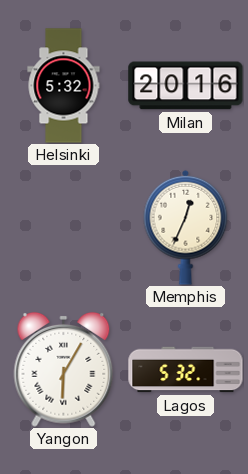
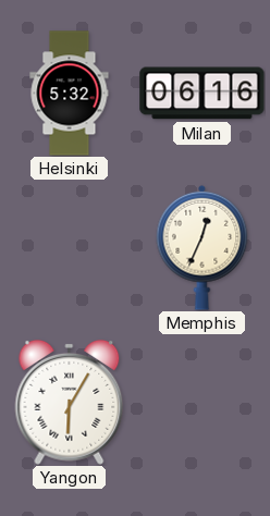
Milan: 20:16 -> 06:16 (202, 94)
Lagos: 5:32 -> none (186, 370)
